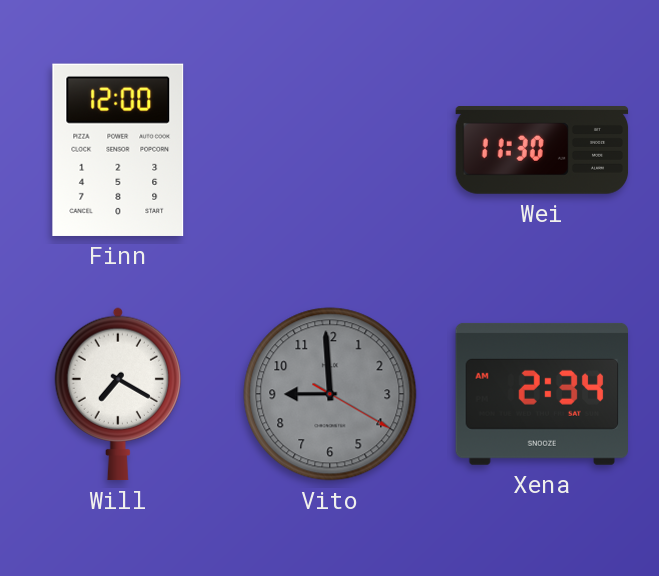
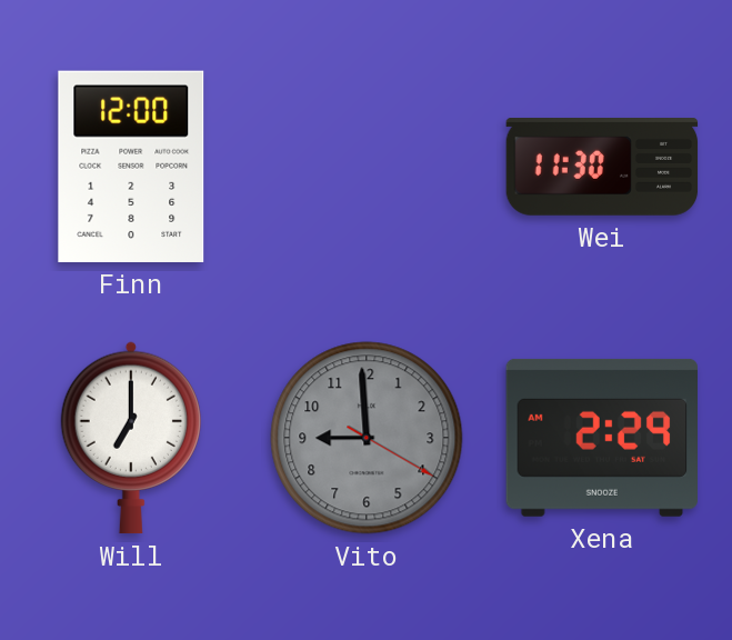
Will: 7:20 -> 7:00 (131, 438)
Xena: 2:34 -> 2:29 (601, 438)
